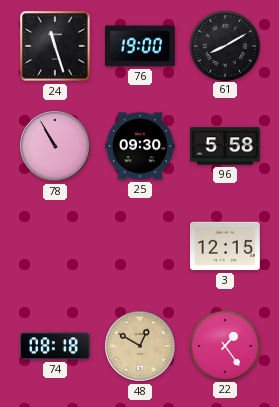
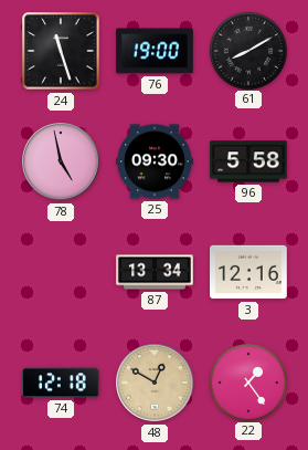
78: 10:55 -> 4:58 (61, 161)
87: none -> 13:34 (155, 272)
3: 12:15 -> 12:16 (248, 272)
74: 08:18 -> 12:18 (62, 383)
